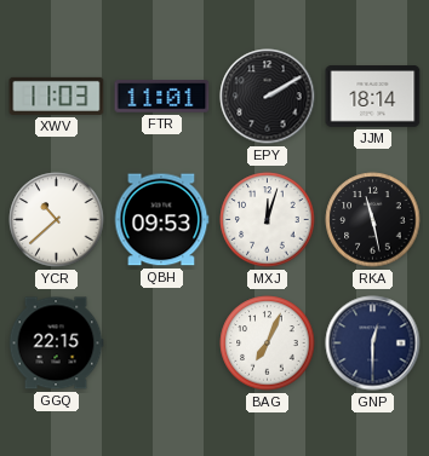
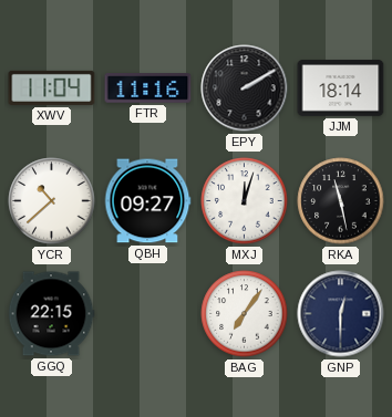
XWV: 11:03 -> 11:04 (52, 87)
FTR: 11:01 -> 11:16 (148, 88)
QBH: 09:53 -> 09:27 (147, 201)
BAG: 7:04 -> 7:06 (245, 314)
